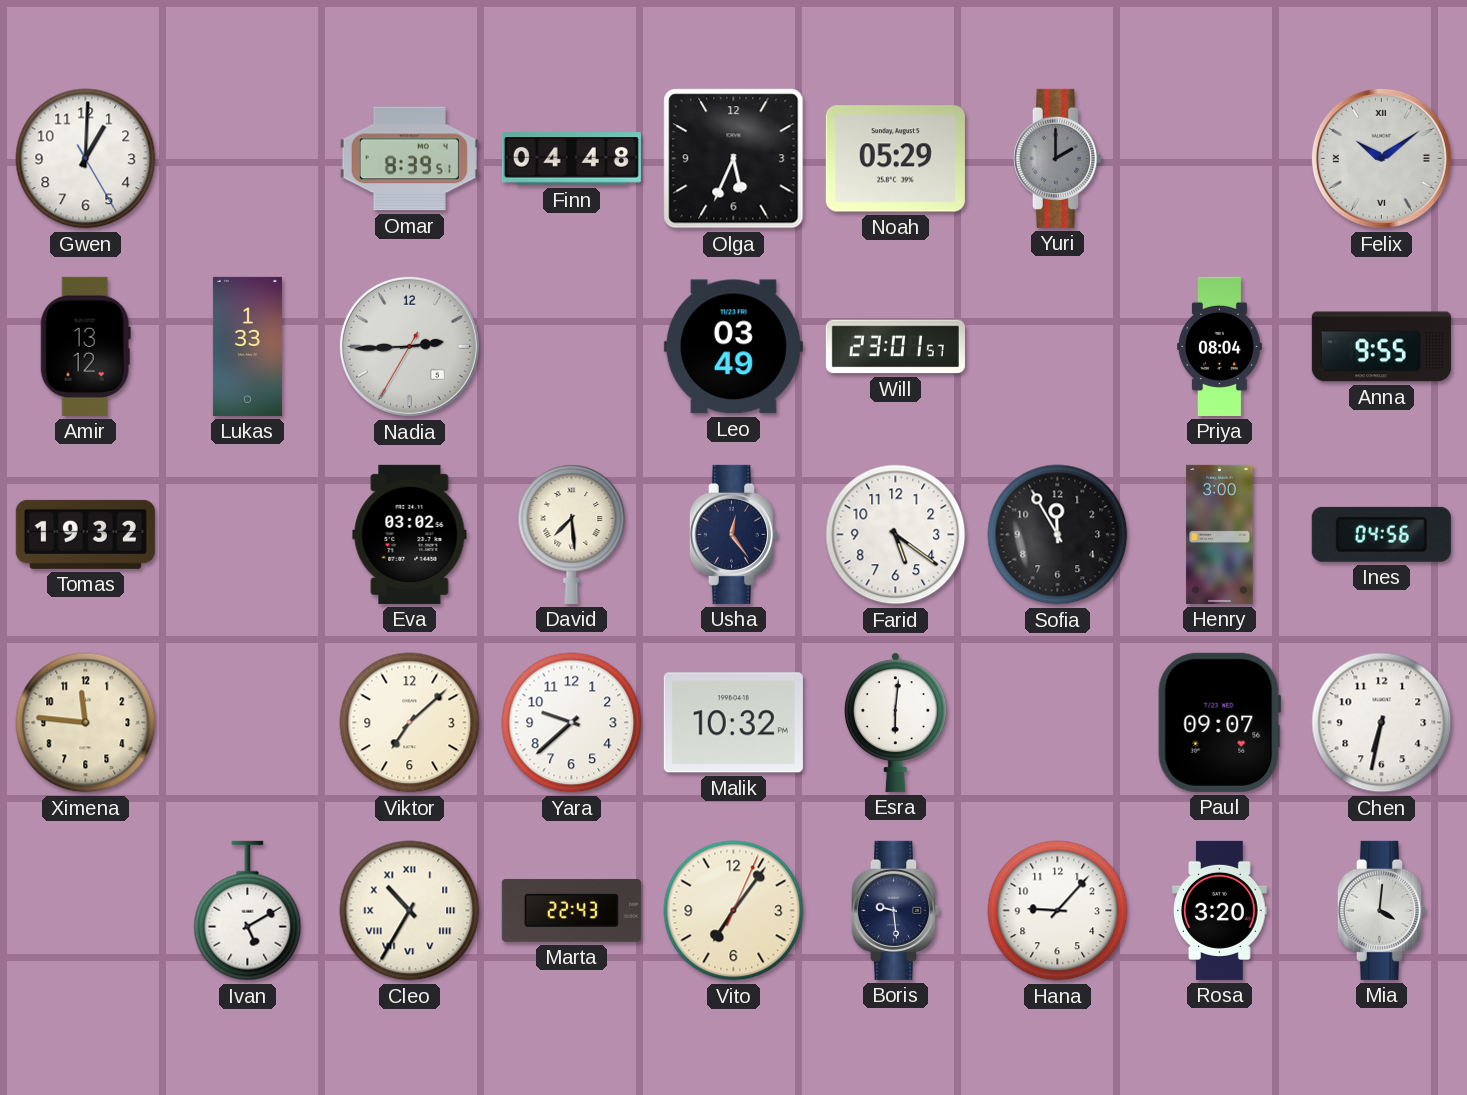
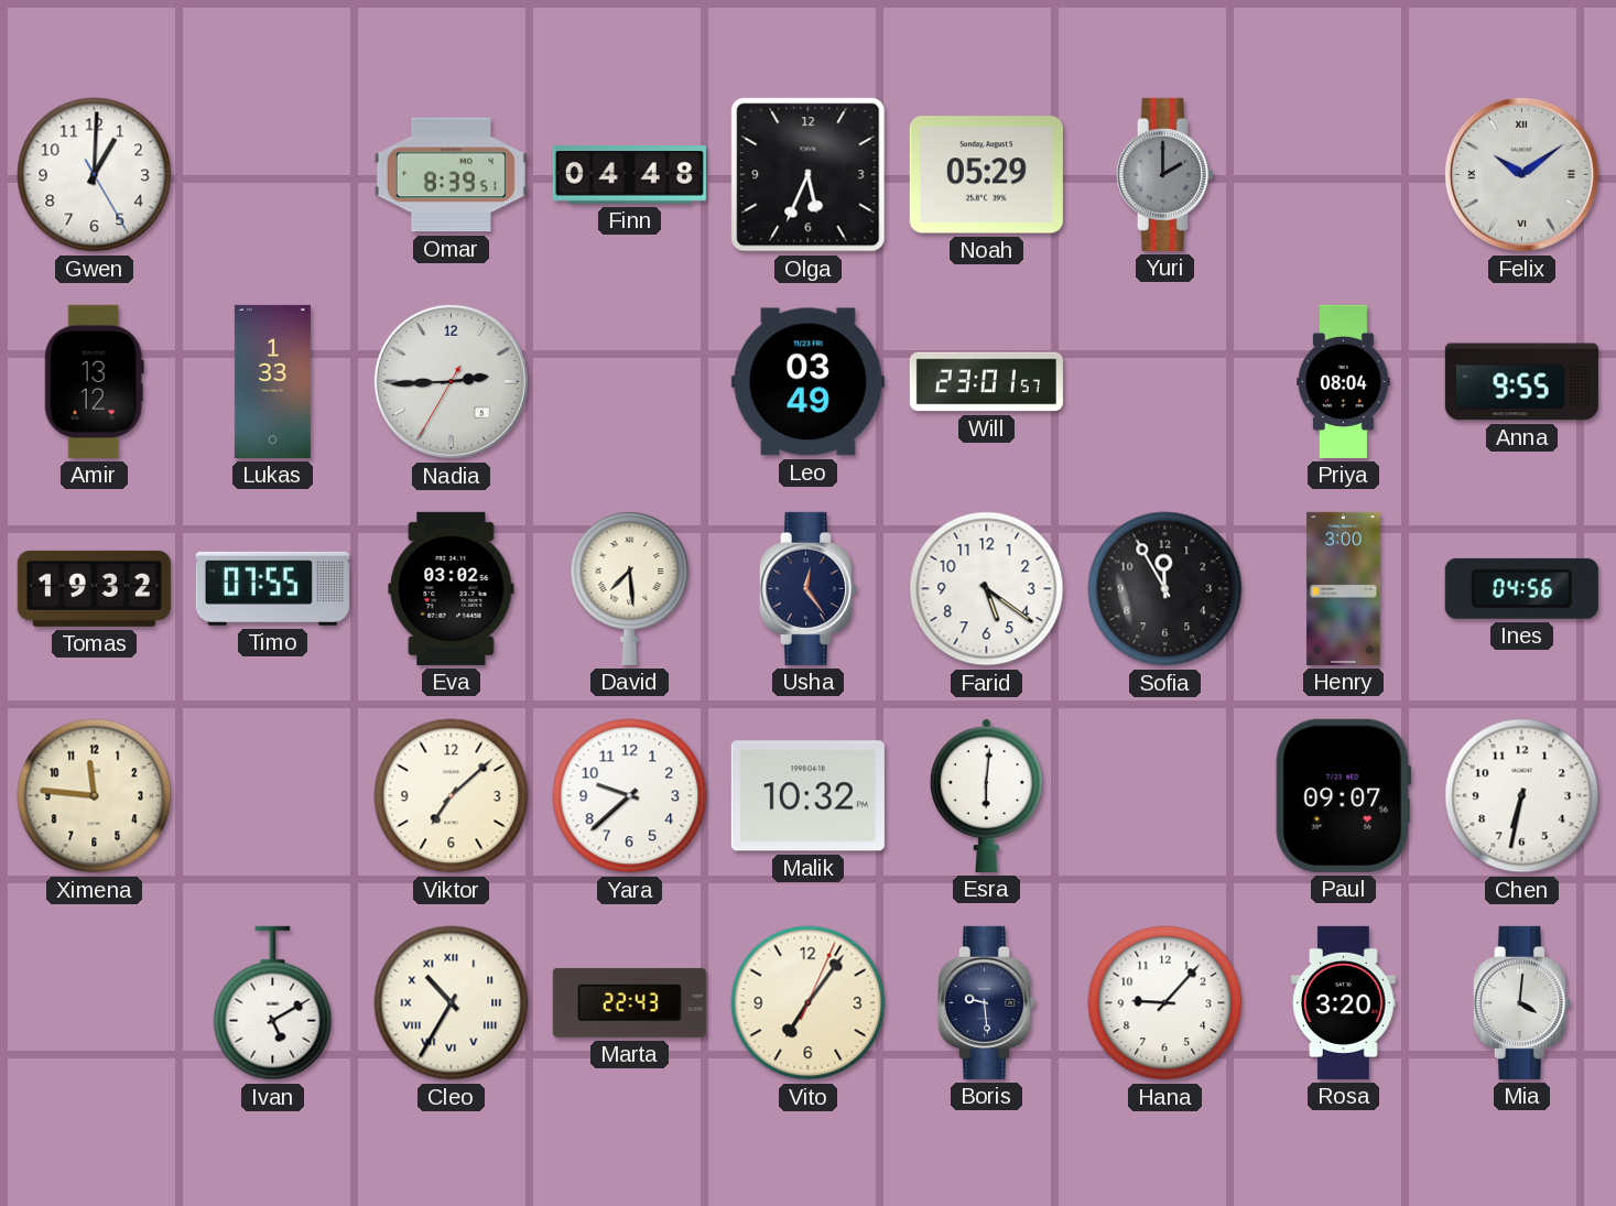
Timo: none -> 07:55 (272, 588)
